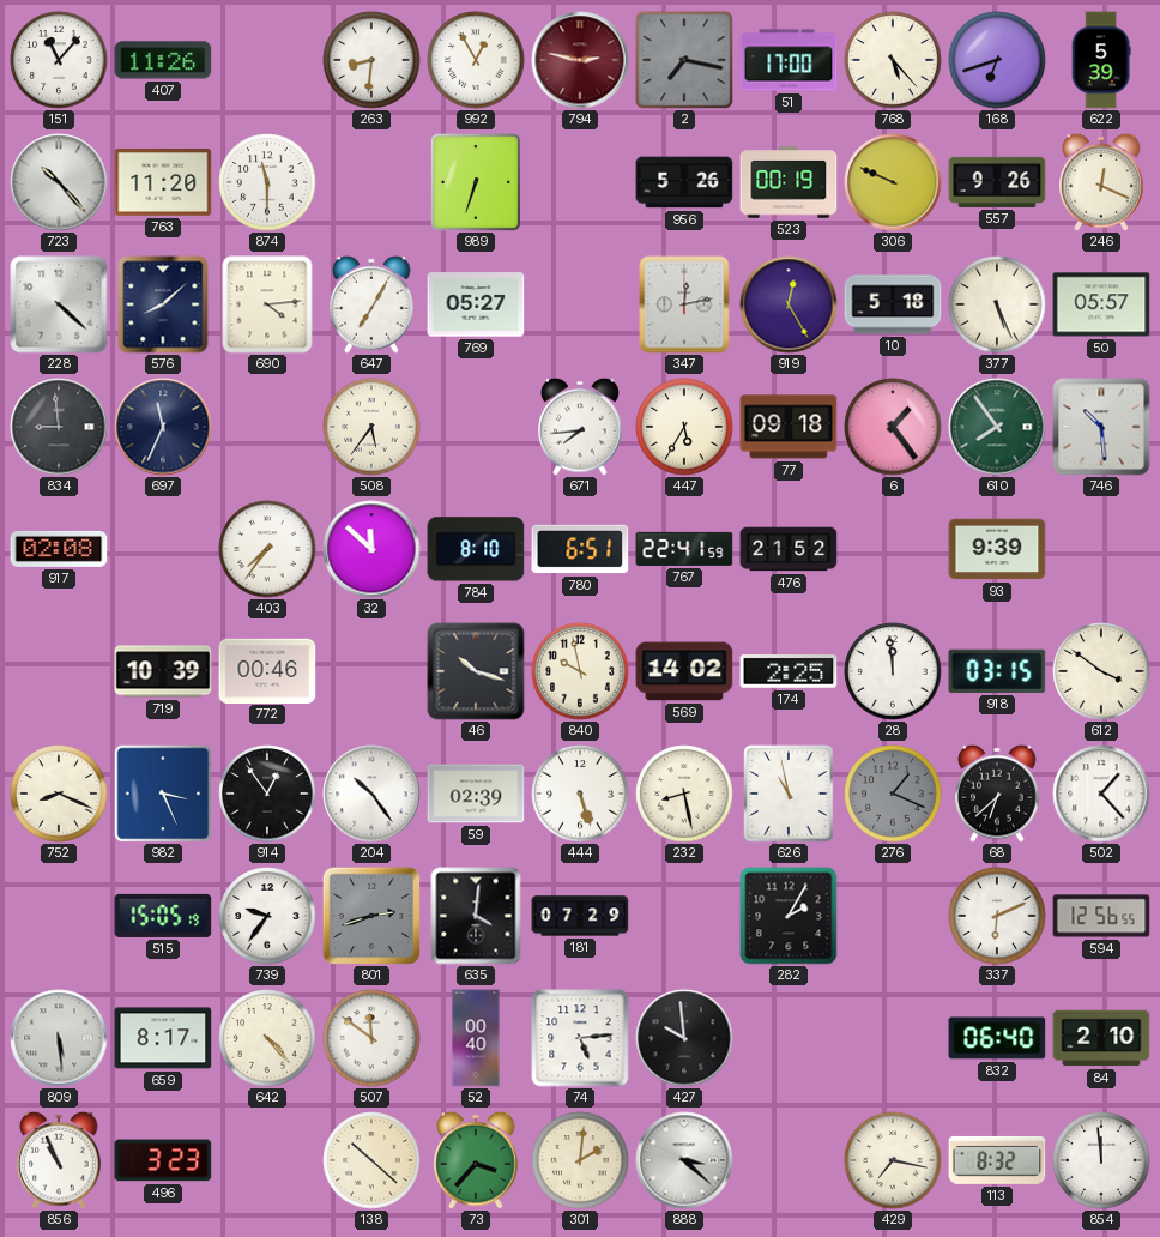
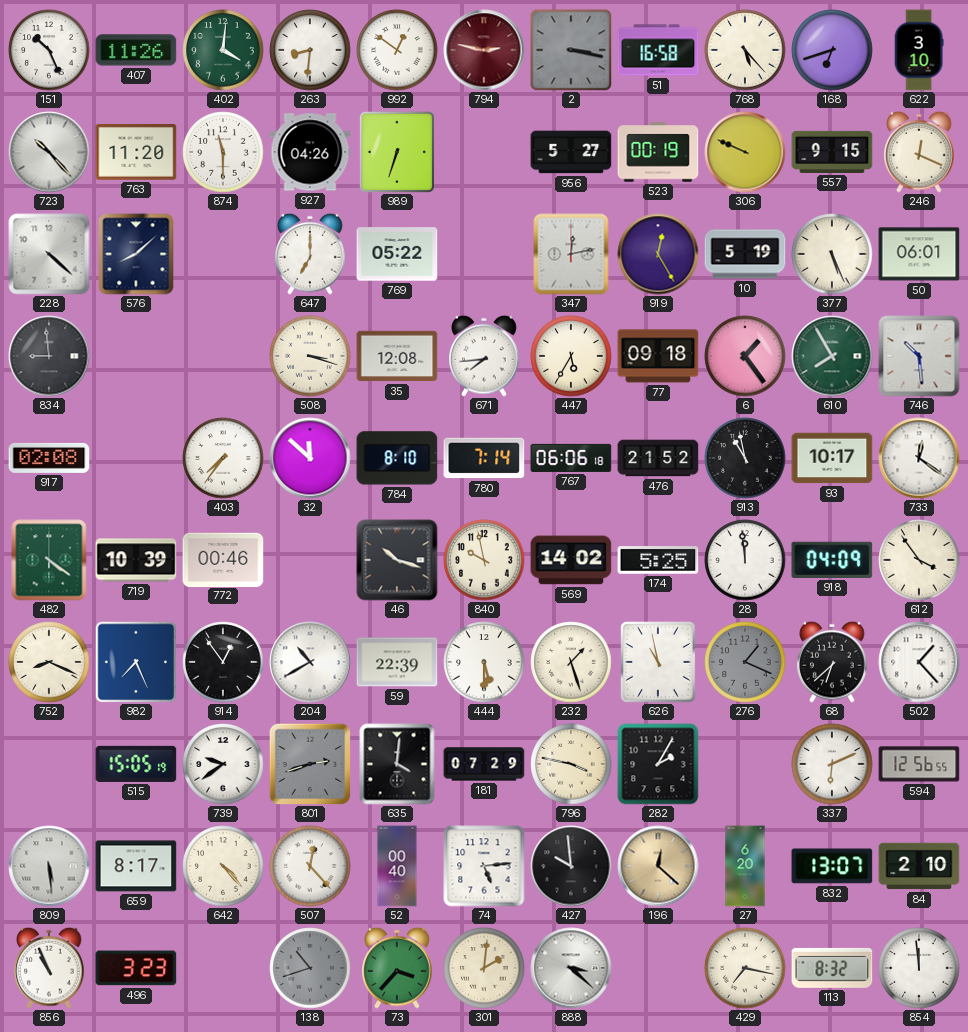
151: 11:07 -> 10:26 (49, 50)
402: none -> 4:01 (223, 50)
992: 12:55 -> 12:51 (397, 50)
2: 7:17 -> 3:17 (571, 50)
51: 17:00 -> 16:58 (658, 50)
622: 5:39 -> 3:10 (919, 50)
927: none -> 04:26 (310, 152)
956: 5:26 -> 5:27 (571, 152)
557: 9:26 -> 9:15 (832, 152)
690: 4:14 -> none (267, 304)
647: 7:05 -> 7:00 (310, 254)
769: 05:27 -> 05:22 (397, 254)
10: 5:18 -> 5:19 (745, 254)
50: 05:57 -> 06:01 (919, 254)
697: 11:34 -> none (163, 427)
508: 5:36 -> 3:18 (310, 356)
35: none -> 12:08 (397, 356)
610: 7:54 -> 7:55 (832, 356)
780: 6:51 -> 7:14 (484, 458)
767: 22:41 -> 06:06 (571, 458)
913: none -> 10:58 (745, 458)
93: 9:39 -> 10:17 (832, 458)
733: none -> 12:21 (919, 458)
482: none -> 4:21 (49, 560)
174: 2:25 -> 5:25 (658, 560)
918: 03:15 -> 04:09 (832, 560)
612: 3:51 -> 3:54 (919, 560)
982: 3:26 -> 7:26 (136, 662)
204: 10:24 -> 10:40 (310, 662)
59: 02:39 -> 22:39 (397, 662)
444: 5:27 -> 5:30 (484, 662)
232: 8:28 -> 1:27 (571, 662)
739: 9:36 -> 9:39 (223, 764)
796: none -> 3:47 (571, 764)
507: 11:51 -> 12:23 (310, 866)
196: none -> 12:22 (658, 866)
27: none -> 6:20 (745, 866)
832: 06:40 -> 13:07 (832, 866)
138: 10:22 -> 10:42 (310, 968)
138 dial: cream -> grey (310, 968)
